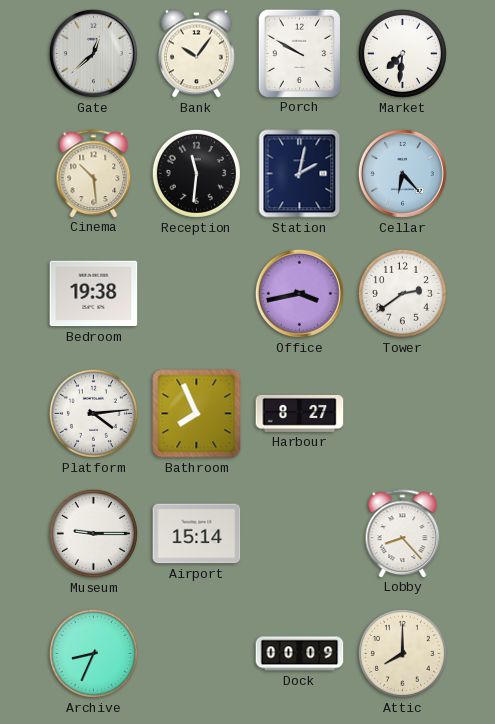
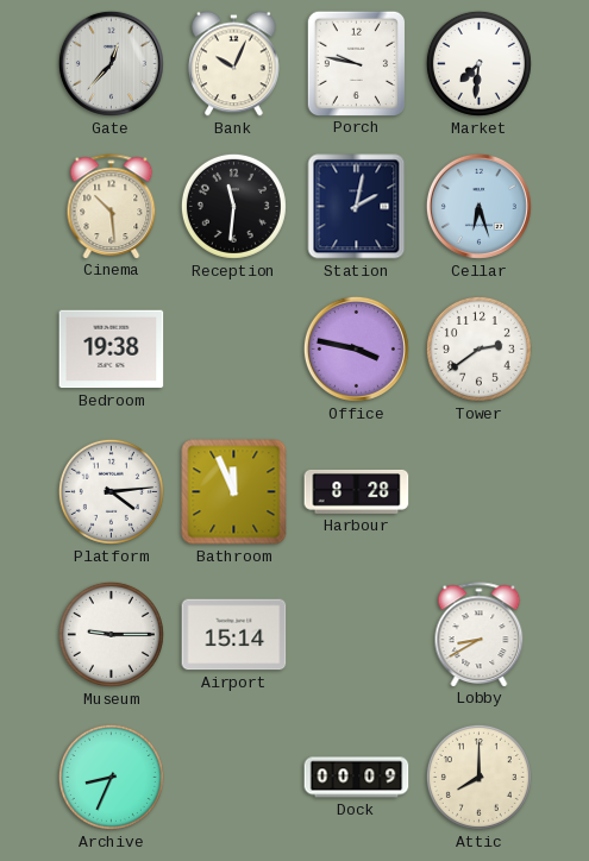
Gate: 12:38 -> 12:37 (111, 63)
Bank: 10:06 -> 10:04 (234, 64)
Porch: 9:50 -> 9:47 (356, 63)
Cellar: 6:23 -> 6:27 (478, 206)
Office: 3:43 -> 3:47 (356, 348)
Bathroom: 7:56 -> 11:56 (234, 492)
Harbour: 8:27 -> 8:28 (357, 492)
Lobby: 8:23 -> 8:40 (480, 634)
